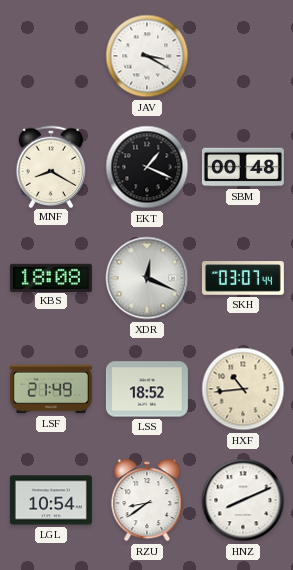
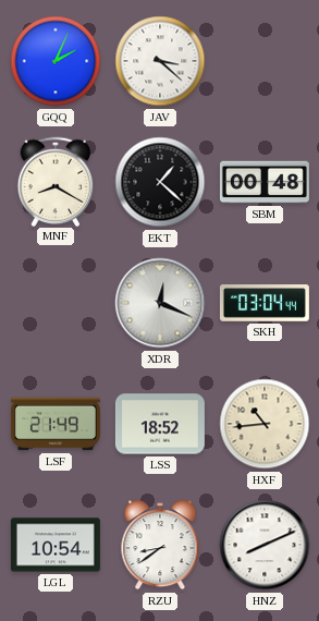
GQQ: none -> 2:04 (56, 61)
JAV: 3:20 -> 3:22 (160, 61)
EKT: 1:19 -> 1:22 (160, 182)
KBS: 18:08 -> none (51, 277)
SKH: 03:07 -> 03:04 (265, 303)
